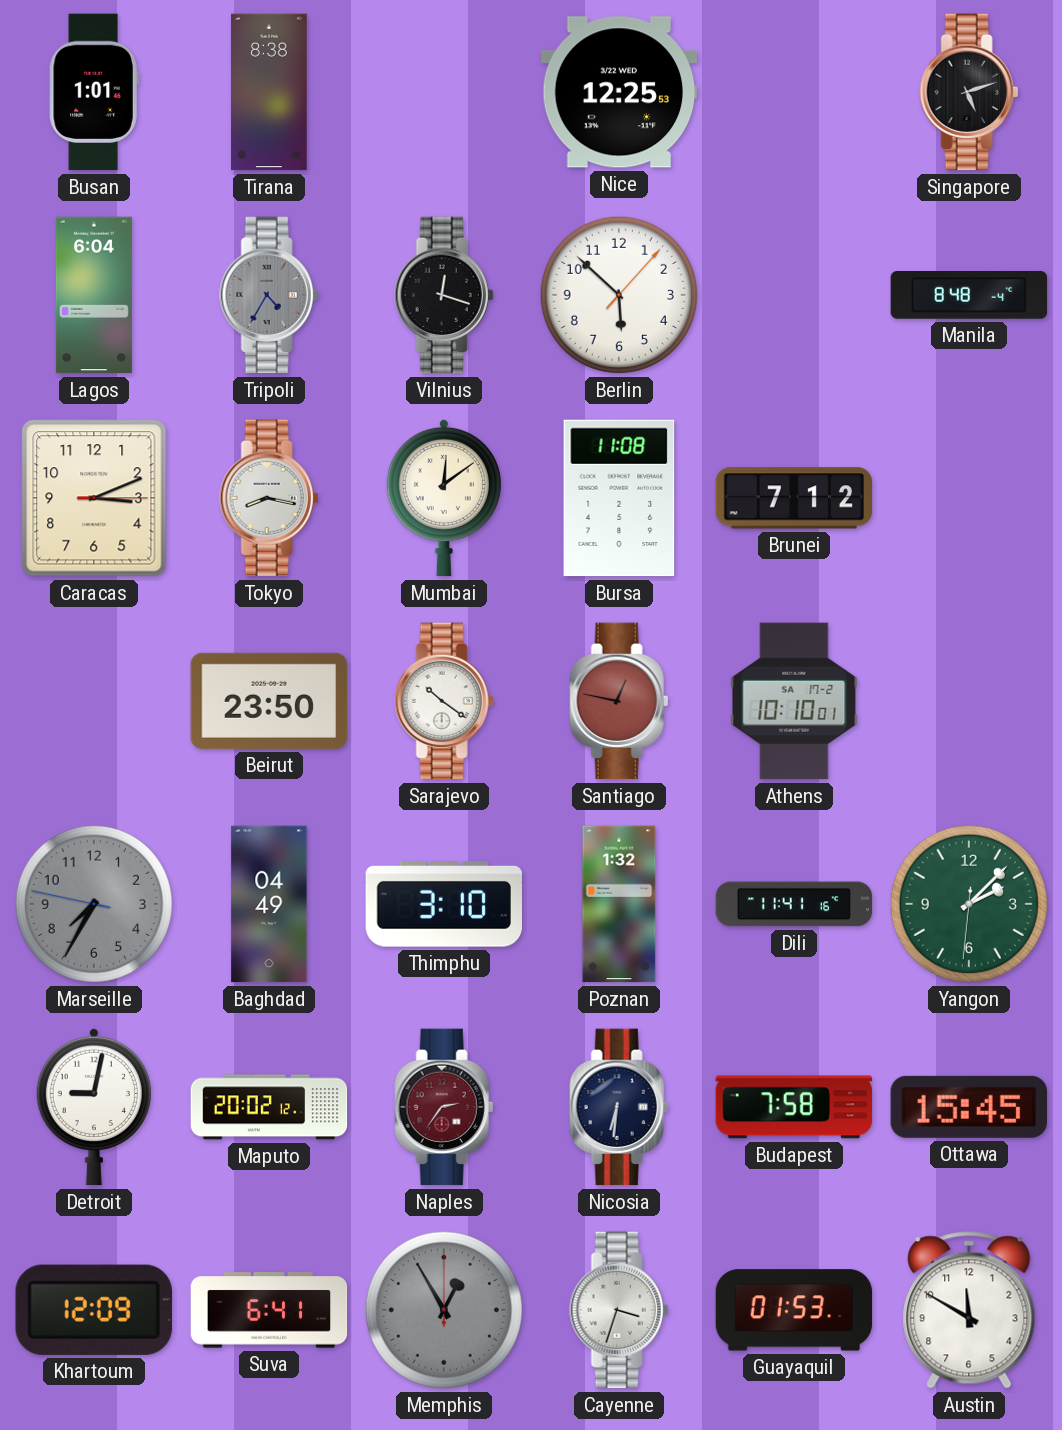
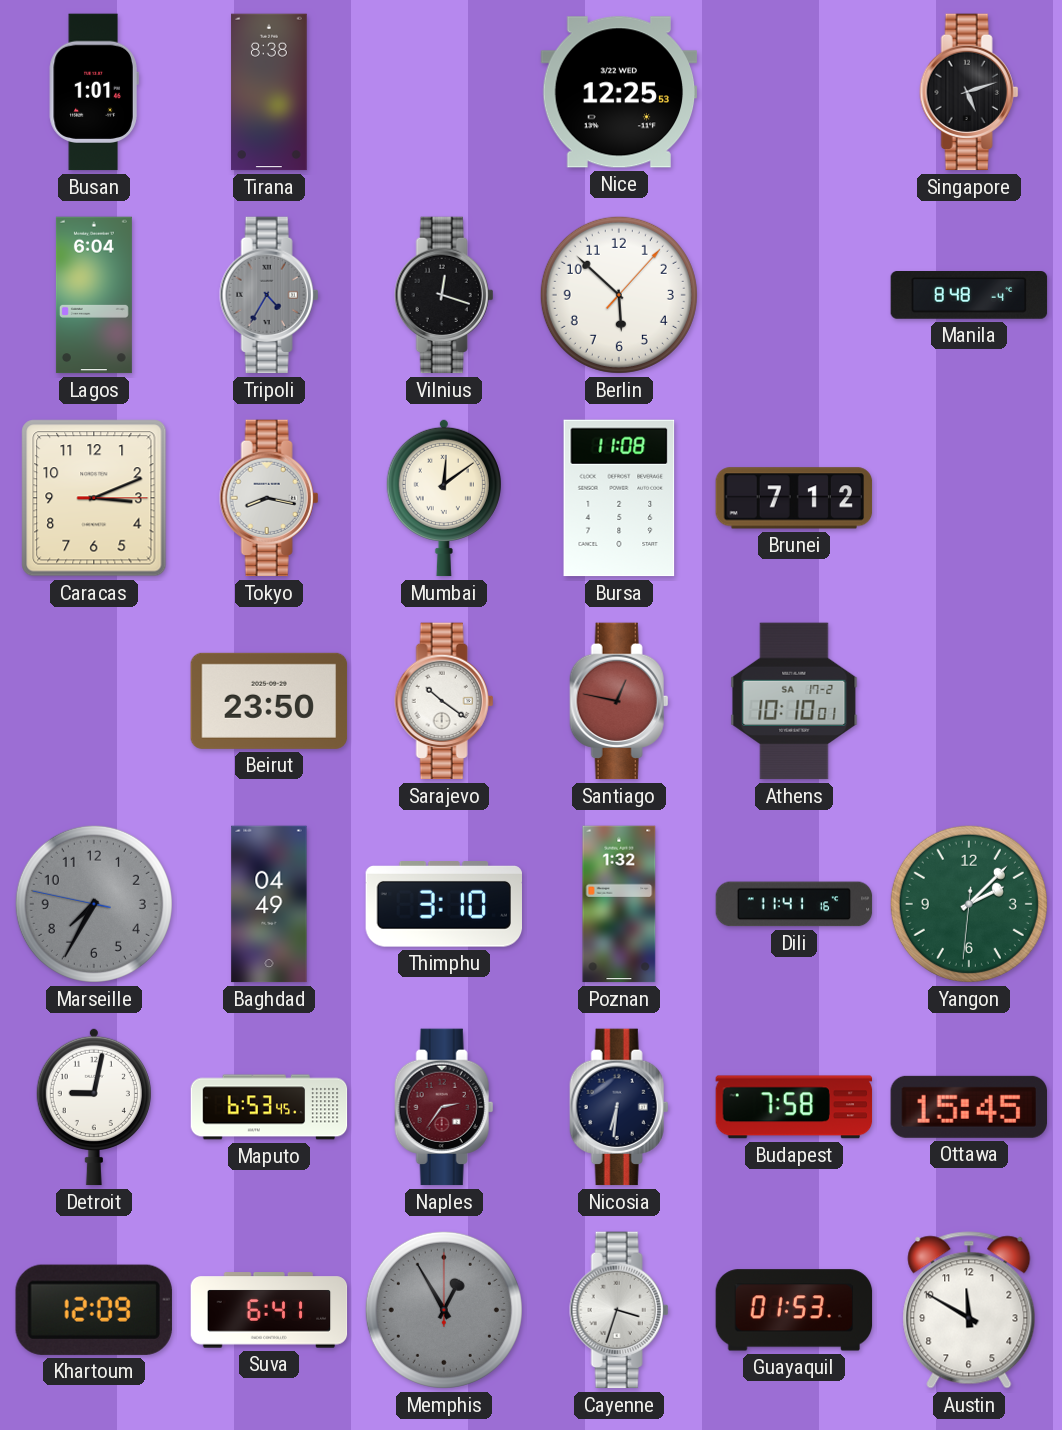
Maputo: 20:02 -> 6:53 (269, 1107)
